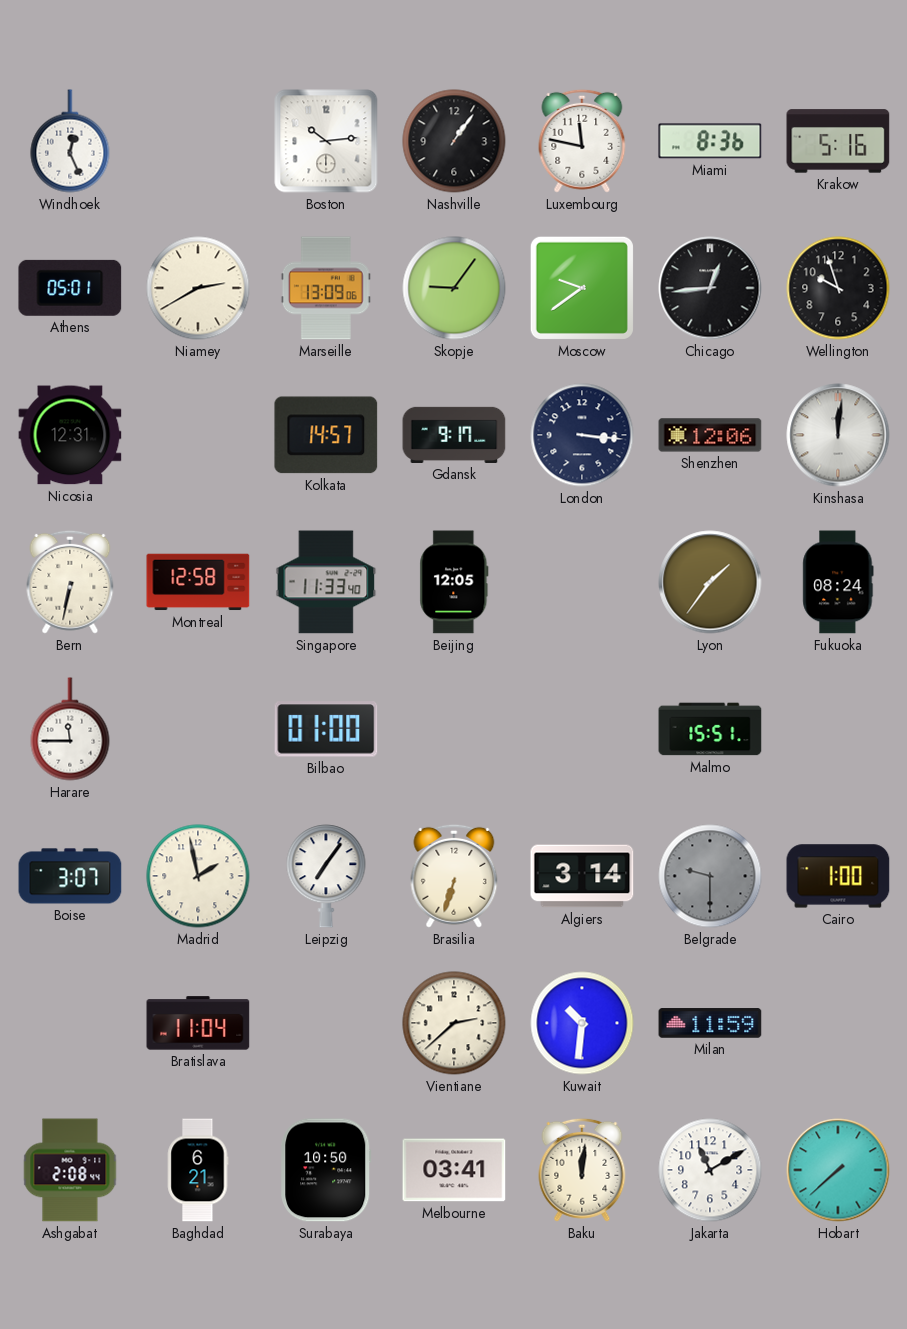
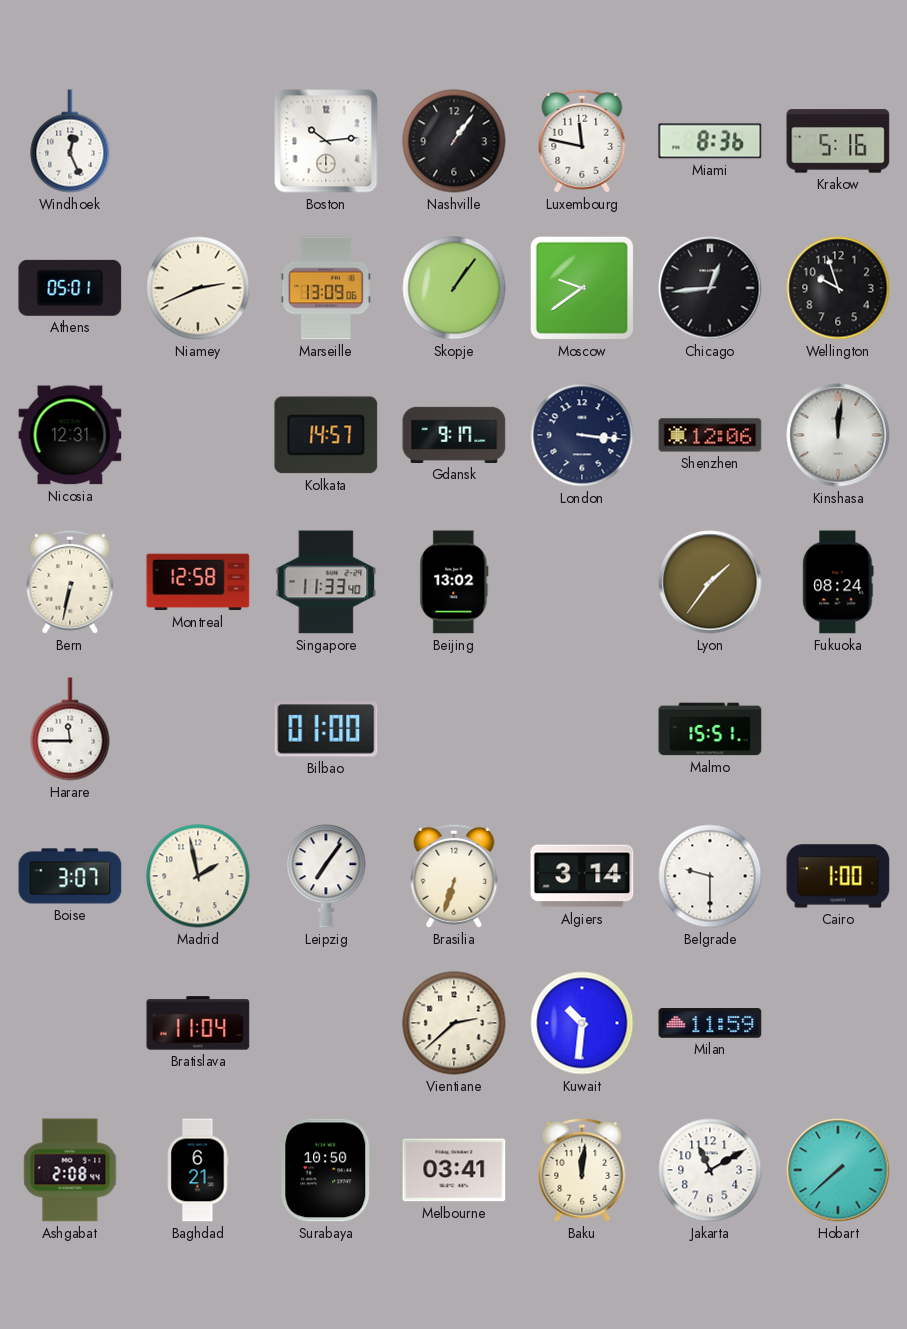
Niamey: 2:40 -> 2:41 (198, 288)
Skopje: 9:06 -> 1:06 (454, 288)
Beijing: 12:05 -> 13:02 (454, 582)
Belgrade dial: grey -> white (710, 876)
